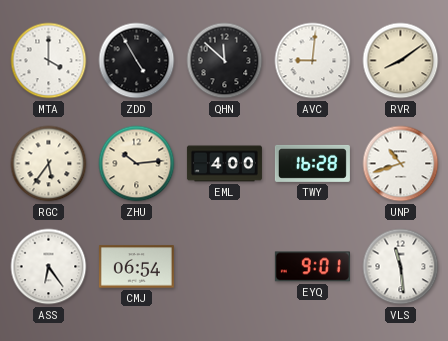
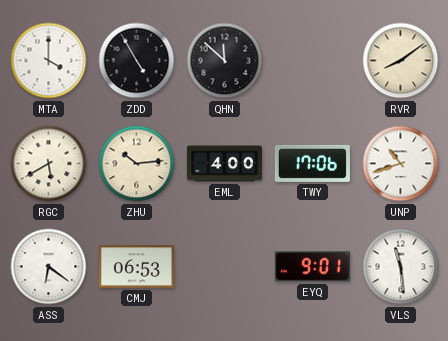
AVC: 9:01 -> none (313, 61)
RGC: 5:36 -> 5:40 (49, 164)
TWY: 16:28 -> 17:06 (312, 163)
ASS: 6:24 -> 6:21 (49, 267)
CMJ: 06:54 -> 06:53 (136, 267)
